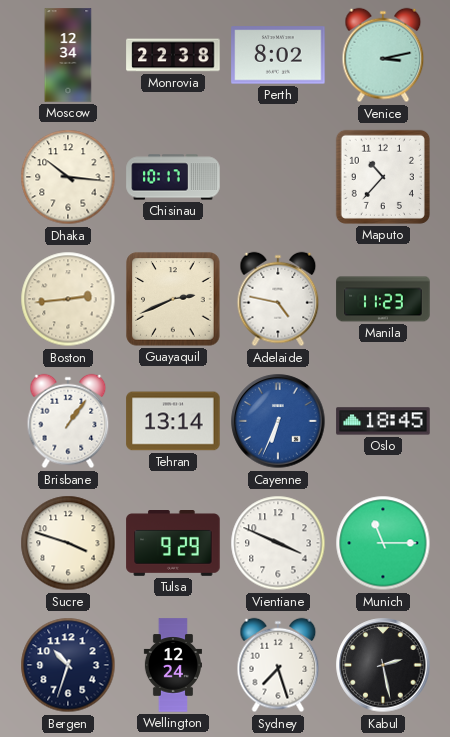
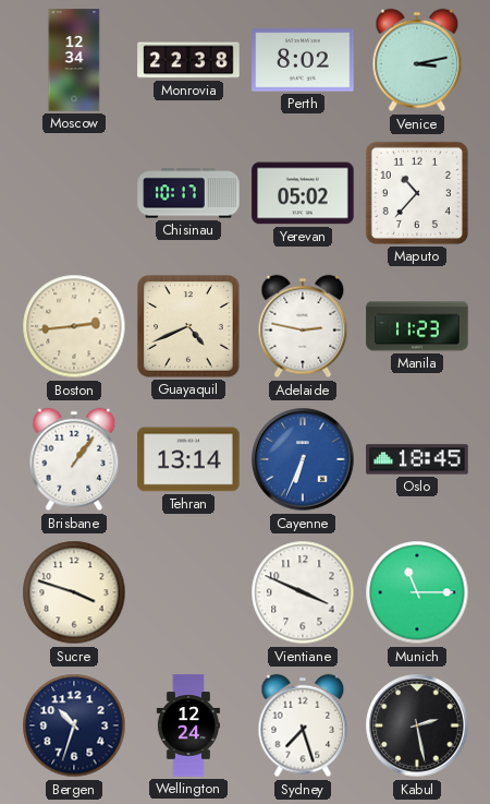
Dhaka: 10:16 -> none (68, 177)
Yerevan: none -> 05:02 (303, 193)
Guayaquil: 2:41 -> 4:41 (188, 326)
Adelaide: 4:47 -> 2:47 (303, 326)
Tulsa: 9:29 -> none (173, 544)
